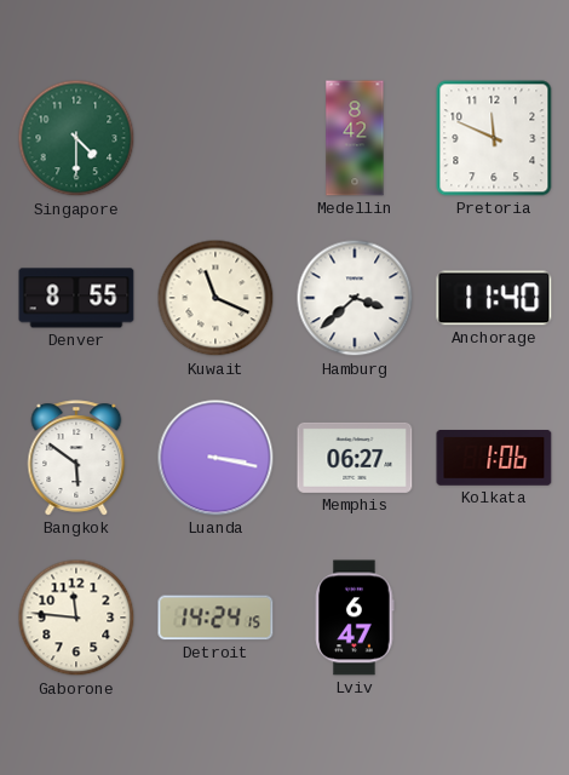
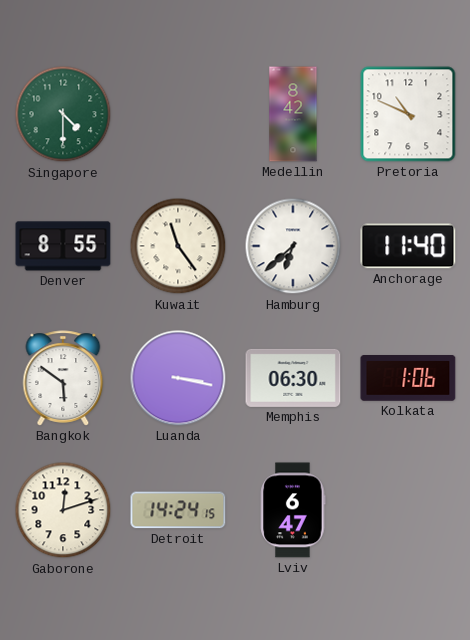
Pretoria: 11:49 -> 10:49 (408, 114)
Kuwait: 11:19 -> 11:24 (178, 246)
Hamburg: 3:38 -> 6:38 (293, 246)
Memphis: 06:27 -> 06:30 (293, 378)
Gaborone: 11:46 -> 12:12 (63, 510)
